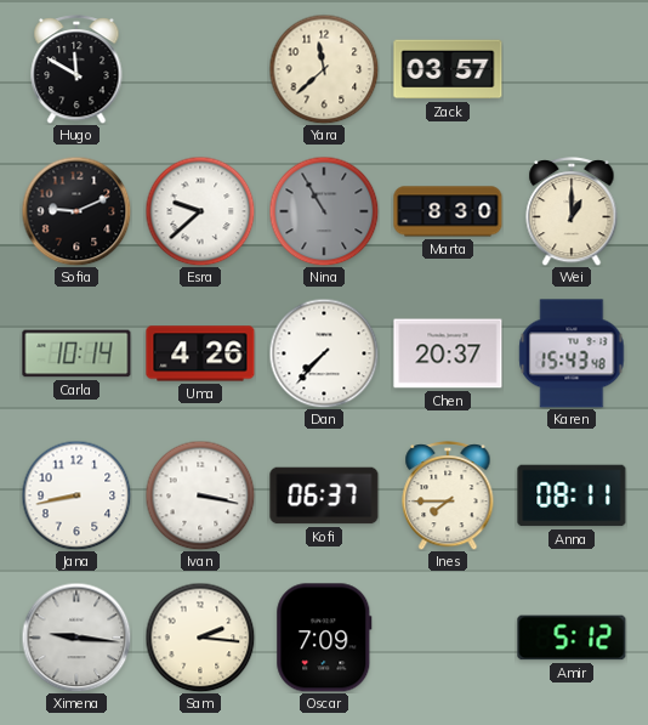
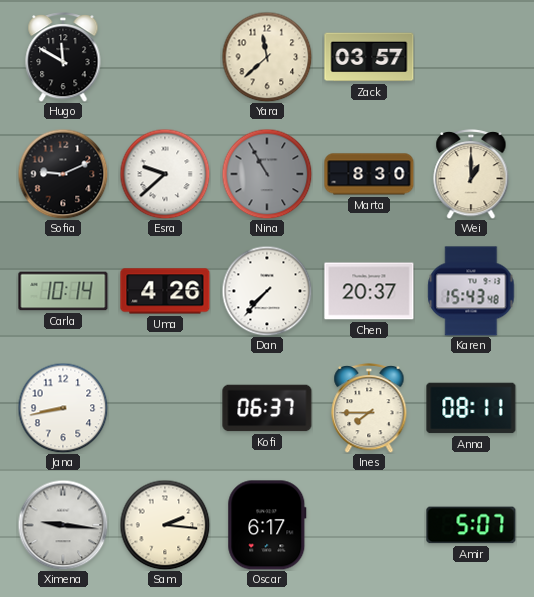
Ivan: 3:17 -> none (200, 495)
Oscar: 7:09 -> 6:17 (267, 525)
Amir: 5:12 -> 5:07 (471, 525)
